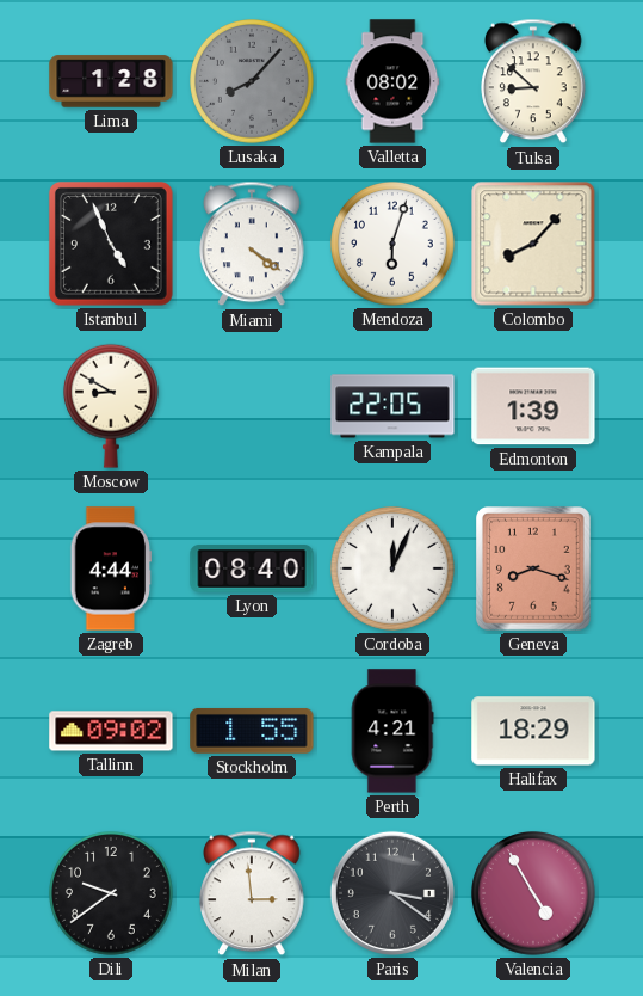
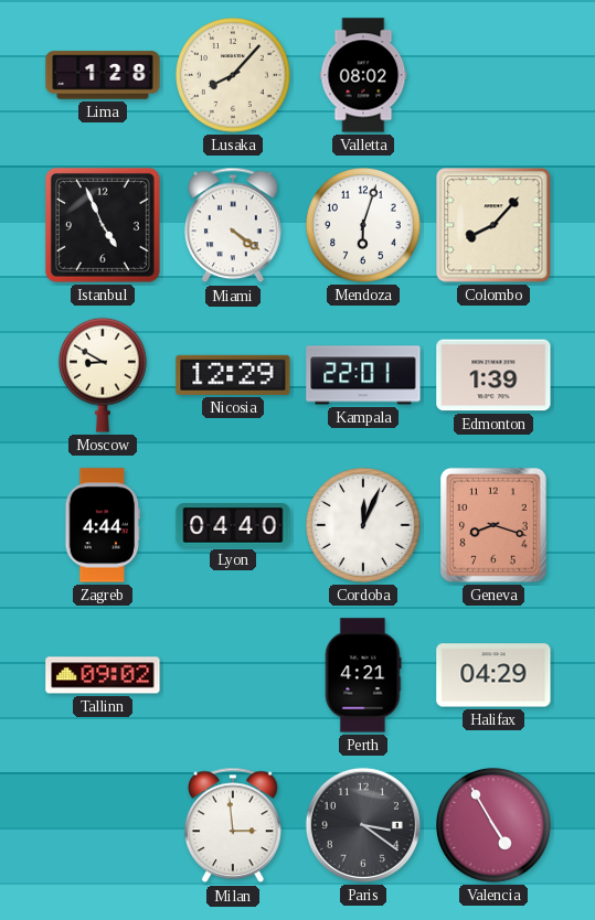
Lusaka dial: grey -> cream (234, 76)
Tulsa: 8:52 -> none (534, 81)
Nicosia: none -> 12:29 (233, 375)
Kampala: 22:05 -> 22:01 (363, 375)
Lyon: 08:40 -> 04:40 (233, 525)
Stockholm: 1:55 -> none (252, 731)
Halifax: 18:29 -> 04:29 (493, 675)
Dili: 9:39 -> none (112, 894)
